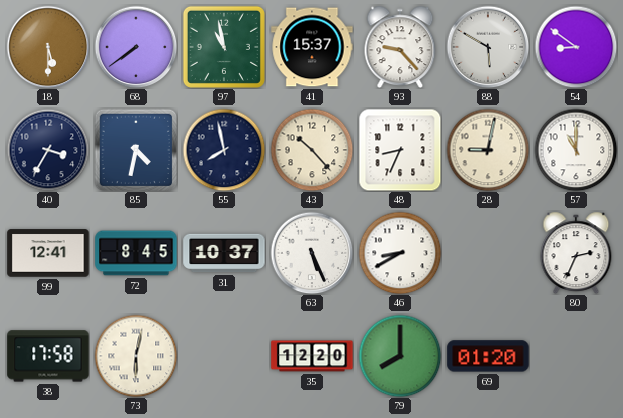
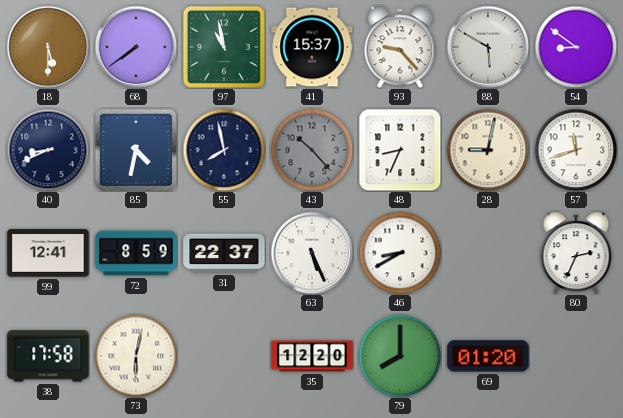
40: 3:35 -> 8:41 (48, 150)
43 dial: cream -> grey (312, 150)
57: 11:00 -> 11:42 (576, 150)
72: 8:45 -> 8:59 (136, 253)
31: 10:37 -> 22:37 (224, 253)
